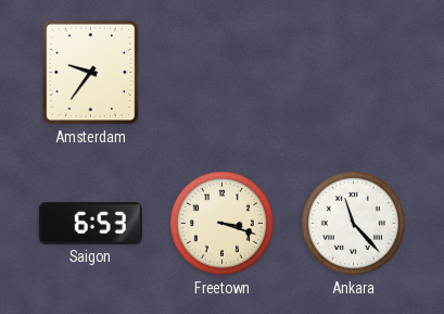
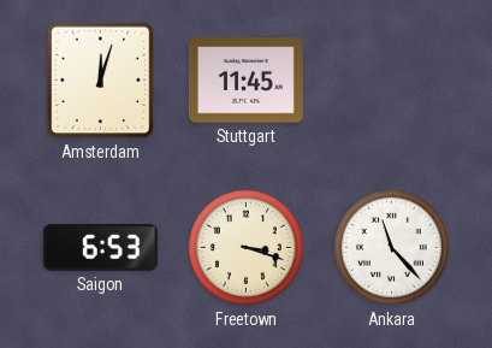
Amsterdam: 9:36 -> 12:03 (101, 81)
Stuttgart: none -> 11:45 (245, 81)
